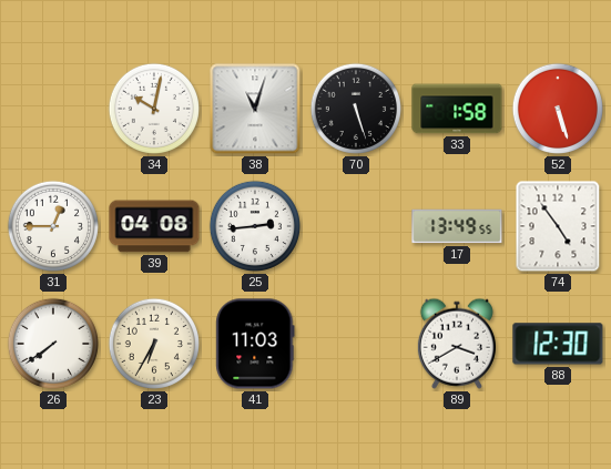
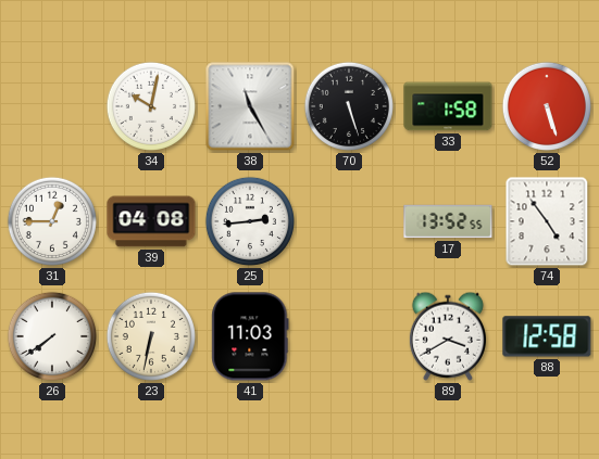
38: 11:03 -> 11:25 (250, 106)
17: 13:49 -> 13:52 (448, 221)
23: 6:35 -> 6:32 (151, 336)
88: 12:30 -> 12:58 (547, 336)
